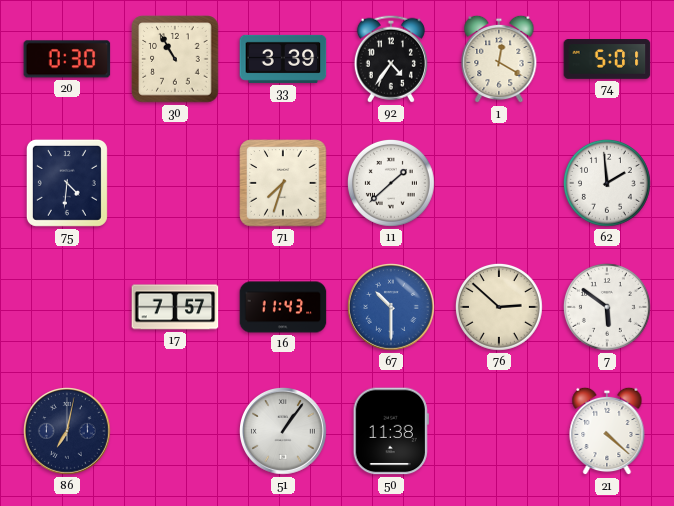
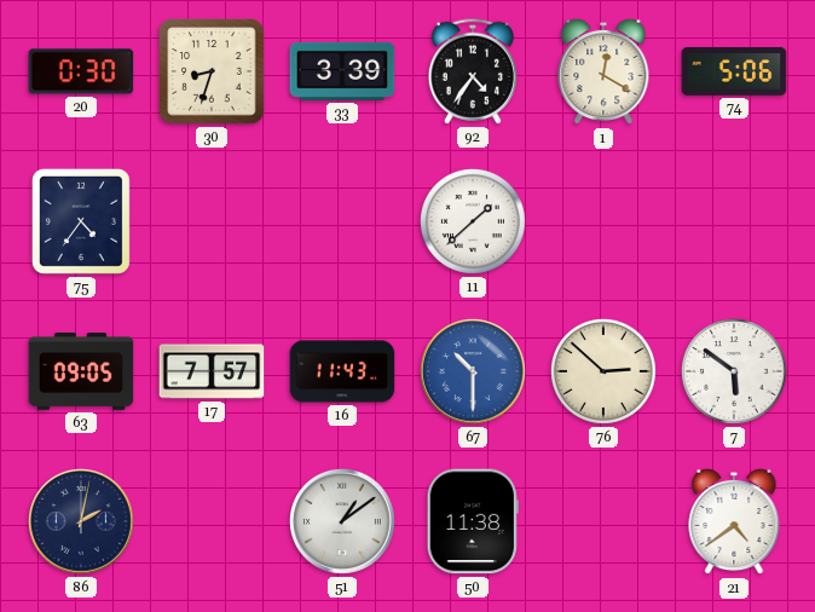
30: 10:55 -> 8:33 (212, 71)
74: 5:01 -> 5:06 (734, 71)
75: 4:31 -> 4:36 (81, 221)
71: 7:33 -> none (283, 183)
62: 1:59 -> none (607, 183)
63: none -> 09:05 (81, 373)
86: 7:02 -> 2:02 (82, 522)
51: 1:06 -> 1:09 (343, 522)
21: 4:22 -> 4:39 (734, 521)
